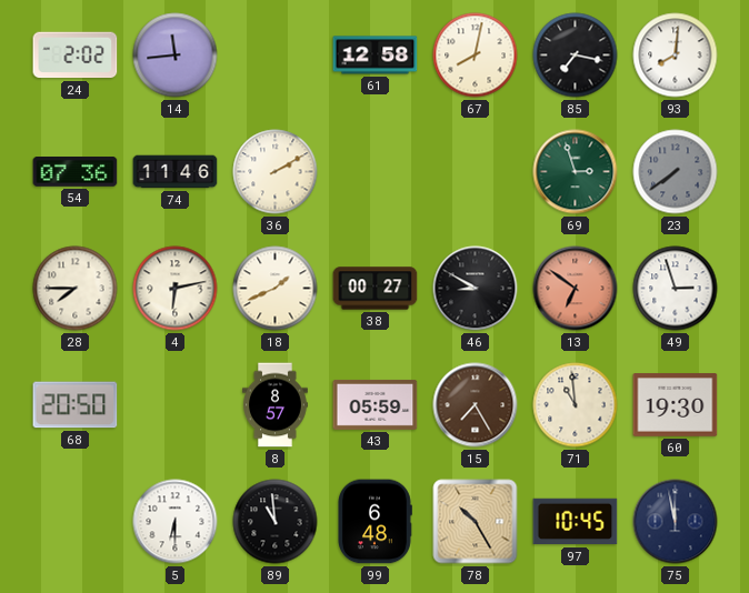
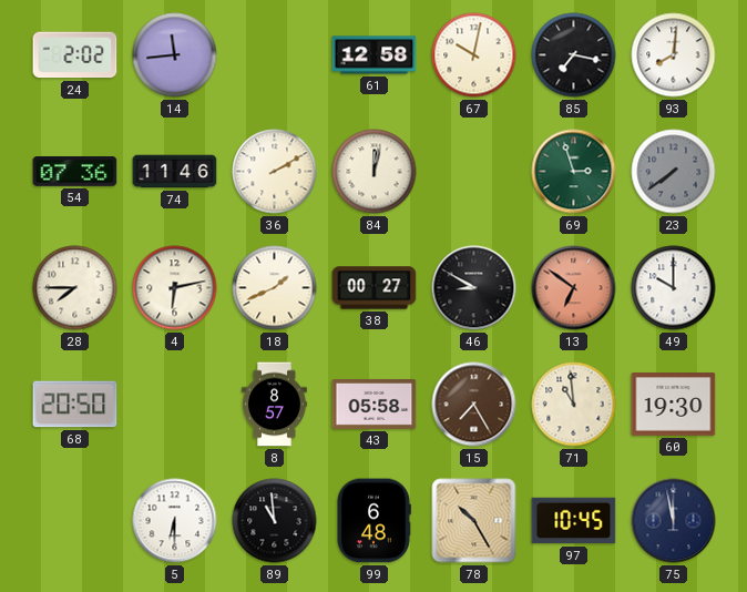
67: 8:02 -> 10:02 (474, 55)
84: none -> 12:02 (375, 172)
49: 2:57 -> 10:00 (674, 288)
43: 05:59 -> 05:58 (375, 404)
